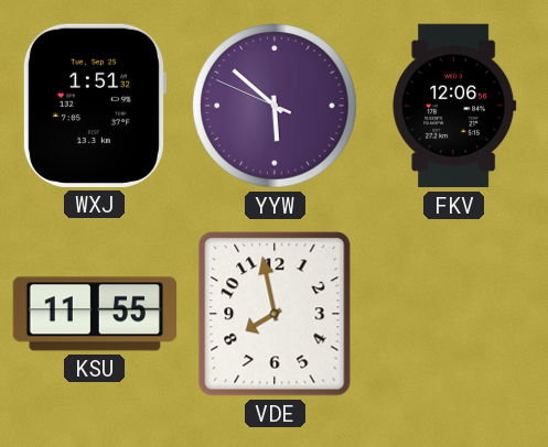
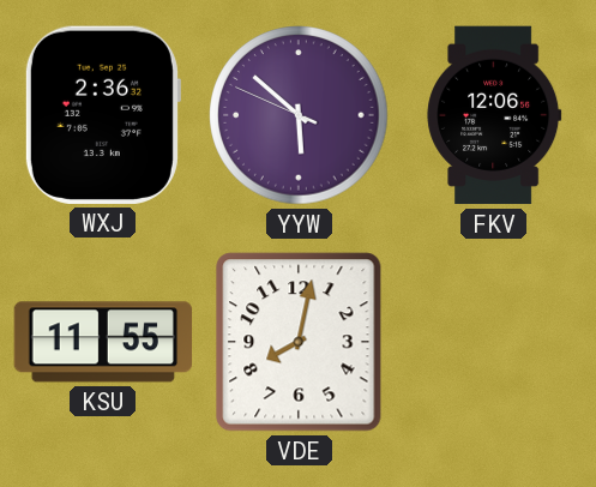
WXJ: 1:51 -> 2:36 (102, 115)
VDE: 7:58 -> 8:02 (299, 342)
